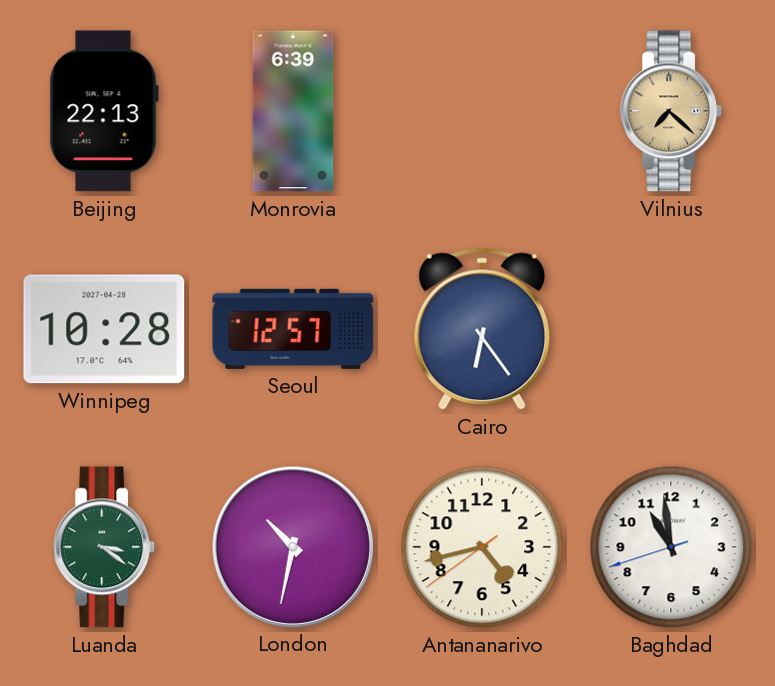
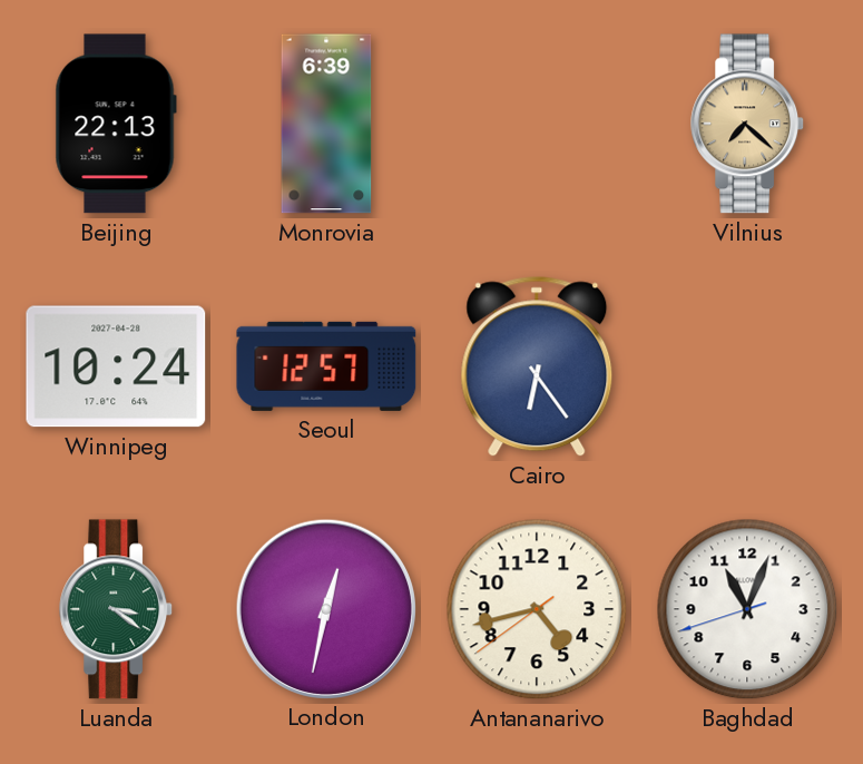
Winnipeg: 10:28 -> 10:24 (116, 366)
London: 10:32 -> 12:32 (325, 608)
Baghdad: 10:58 -> 11:03 (747, 609)
